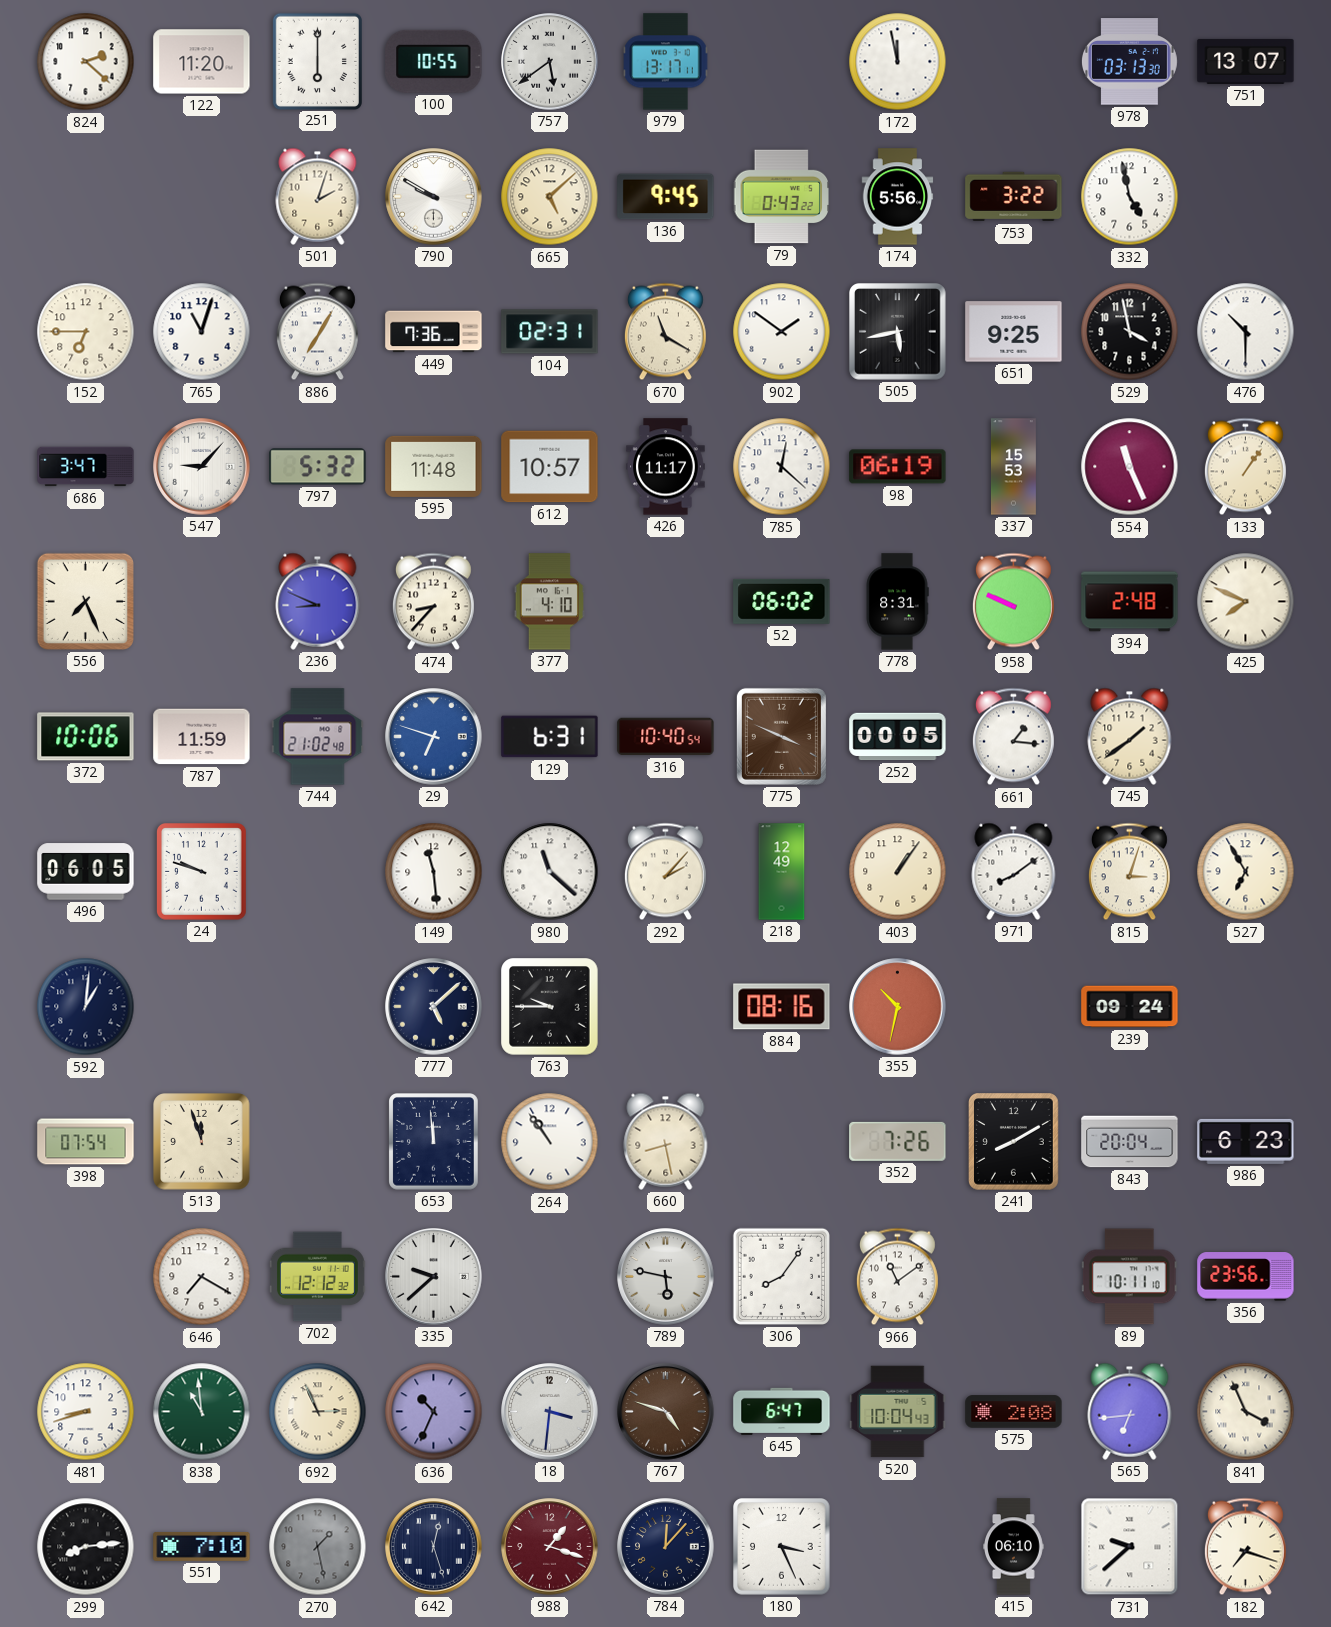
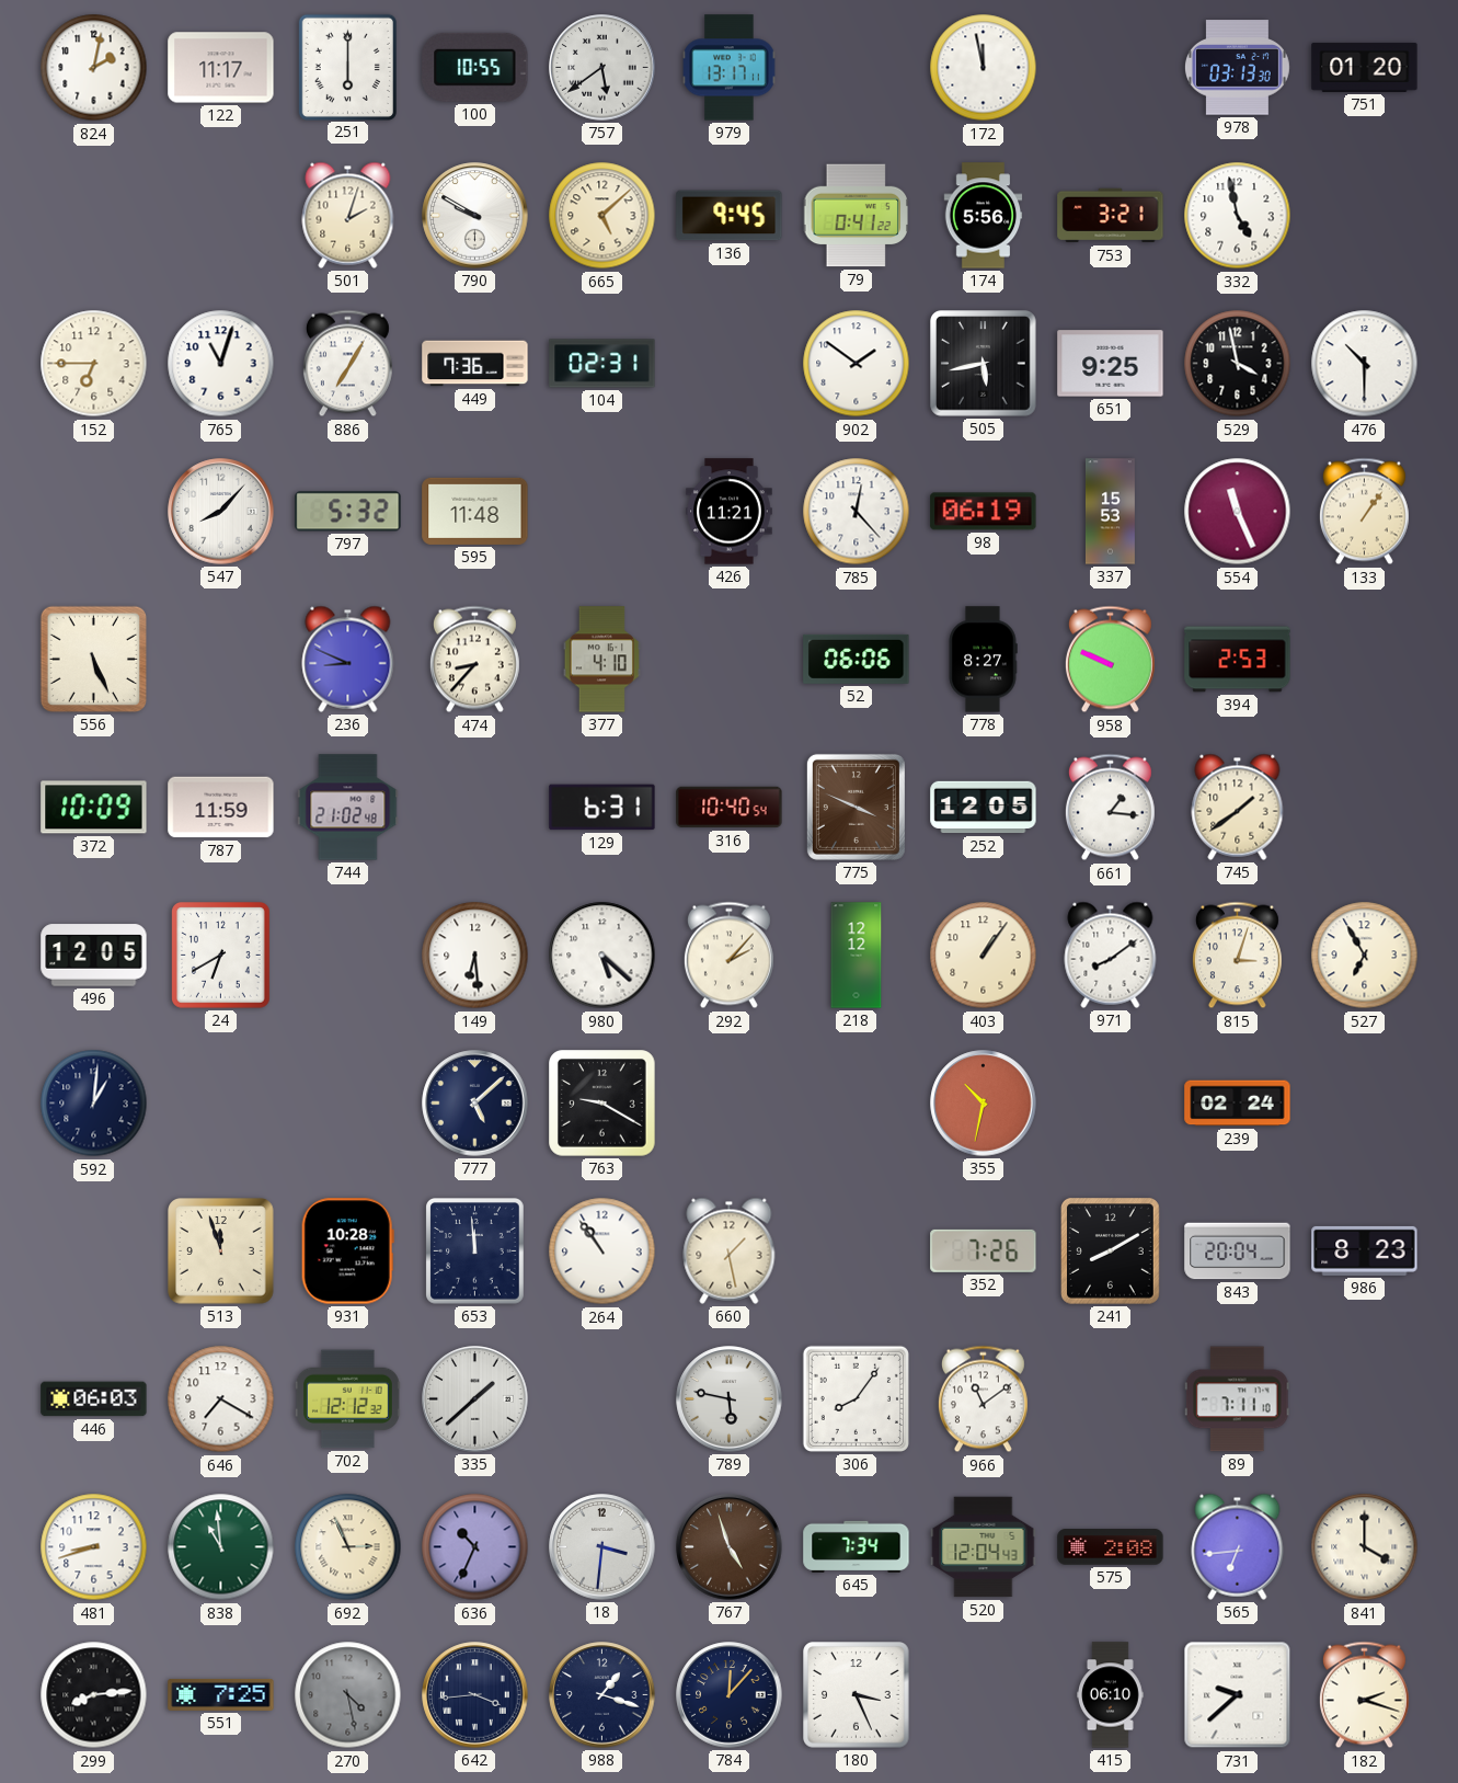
824: 2:22 -> 2:02 (94, 68)
122: 11:20 -> 11:17 (221, 68)
751: 13:07 -> 01:20 (1365, 67)
79: 0:43 -> 0:41 (857, 216)
753: 3:22 -> 3:21 (1111, 216)
670: 11:20 -> none (665, 332)
686: 3:47 -> none (86, 467)
547: 9:07 -> 8:07 (221, 512)
612: 10:57 -> none (550, 467)
426: 11:17 -> 11:21 (730, 512)
785: 12:22 -> 12:23 (857, 512)
556: 7:26 -> 5:26 (93, 659)
52: 06:02 -> 06:06 (857, 659)
778: 8:31 -> 8:27 (983, 660)
394: 2:48 -> 2:53 (1238, 660)
425: 7:49 -> none (1246, 602)
372: 10:06 -> 10:09 (94, 808)
29: 6:48 -> none (434, 737)
252: 00:05 -> 12:05 (984, 808)
496: 06:05 -> 12:05 (94, 956)
24: 9:48 -> 6:40 (221, 956)
149: 11:29 -> 6:29 (475, 956)
980: 11:22 -> 5:22 (602, 956)
218: 12:49 -> 12:12 (857, 956)
763: 9:45 -> 9:20 (602, 1104)
884: 08:16 -> none (782, 1007)
239: 09:24 -> 02:24 (1238, 1104)
398: 07:54 -> none (86, 1142)
931: none -> 10:28 (347, 1251)
660: 8:28 -> 1:28 (730, 1250)
986: 6:23 -> 8:23 (1365, 1250)
446: none -> 06:03 (94, 1399)
335: 9:38 -> 1:38 (475, 1399)
89: 10:11 -> 7:11 (1237, 1399)
356: 23:56 -> none (1246, 1277)
767: 4:48 -> 4:57 (730, 1547)
645: 6:47 -> 7:34 (857, 1546)
520: 10:04 -> 12:04 (984, 1547)
841: 3:56 -> 4:00 (1365, 1547)
551: 7:10 -> 7:25 (221, 1694)
270: 1:28 -> 4:28 (348, 1695)
642: 12:27 -> 3:44 (475, 1695)
988 dial: burgundy -> navy (602, 1695)
182: 7:18 -> 2:18 (1364, 1695)
